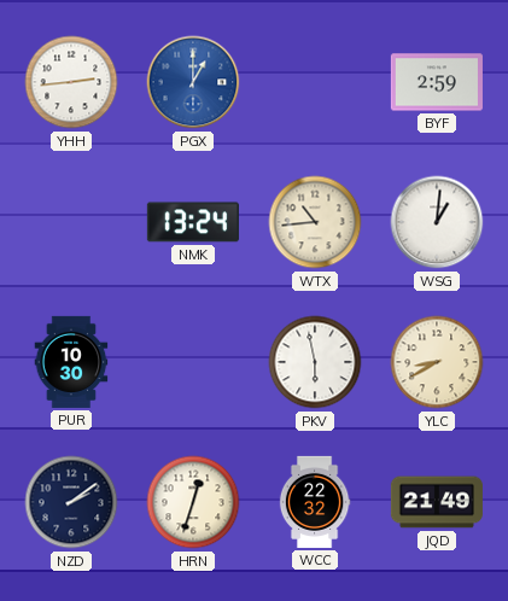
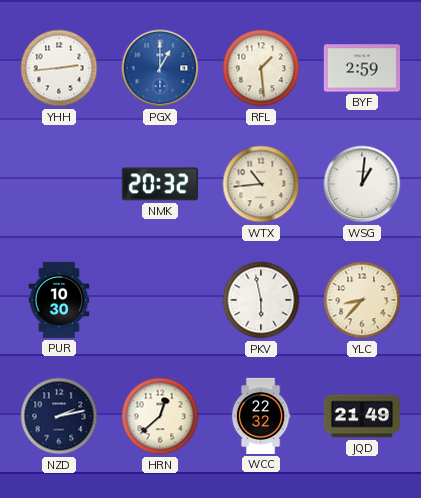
RFL: none -> 1:29 (261, 68)
NMK: 13:24 -> 20:32 (160, 184)
YLC: 8:40 -> 8:37 (362, 300)
NZD: 2:09 -> 2:13 (59, 416)
HRN: 12:33 -> 12:38 (160, 416)
